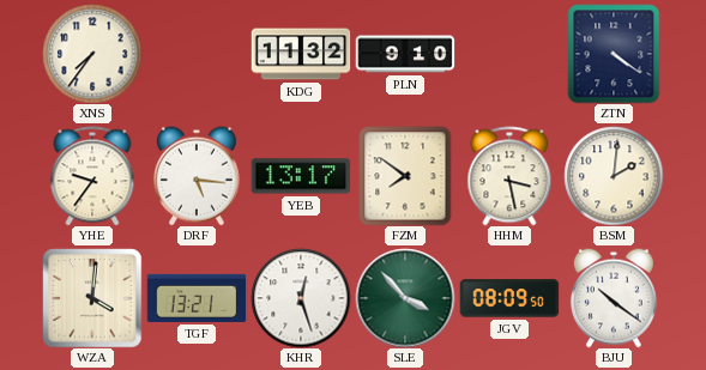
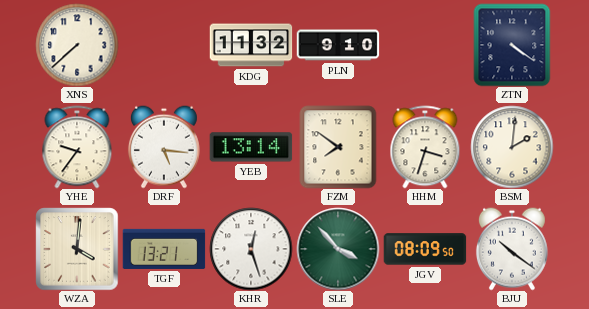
XNS: 7:36 -> 7:38 (77, 45)
YEB: 13:17 -> 13:14 (251, 147)
HHM: 3:28 -> 3:33 (425, 147)
